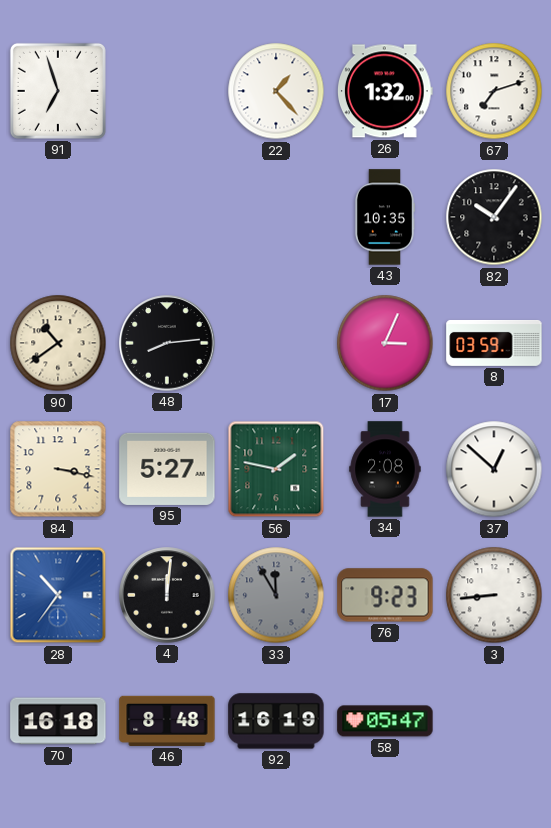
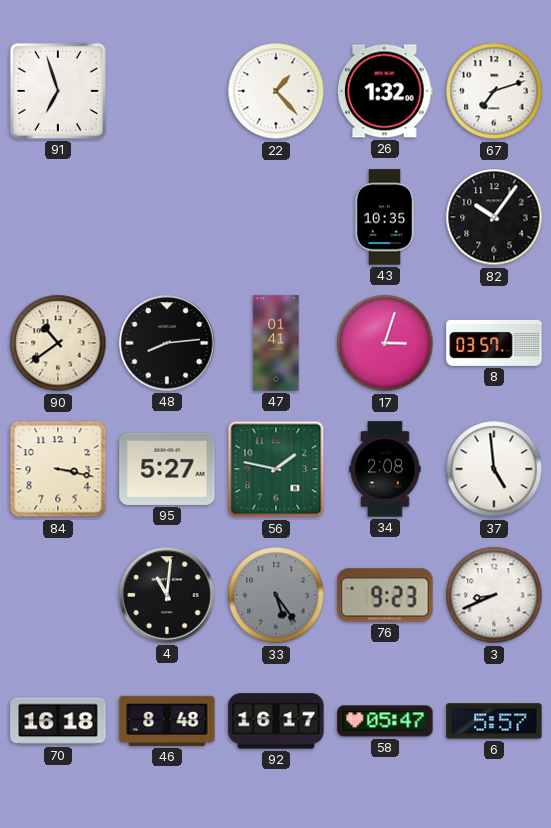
47: none -> 01:41 (276, 343)
17: 3:04 -> 3:03 (385, 343)
8: 03:59 -> 03:57 (494, 343)
37: 12:52 -> 4:59 (494, 469)
28: 10:36 -> none (58, 595)
4: 12:01 -> 11:01 (167, 595)
33: 11:55 -> 5:24 (276, 595)
3: 8:44 -> 8:41 (494, 595)
92: 16:19 -> 16:17 (276, 721)
6: none -> 5:57 (494, 721)
